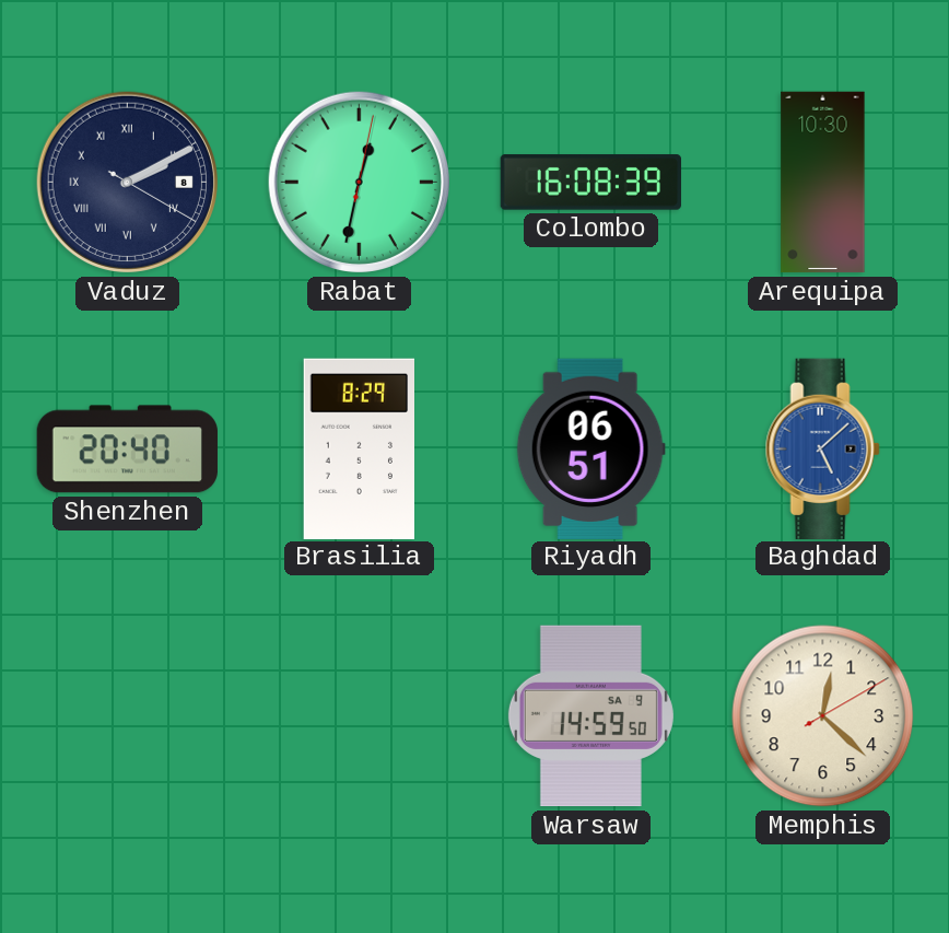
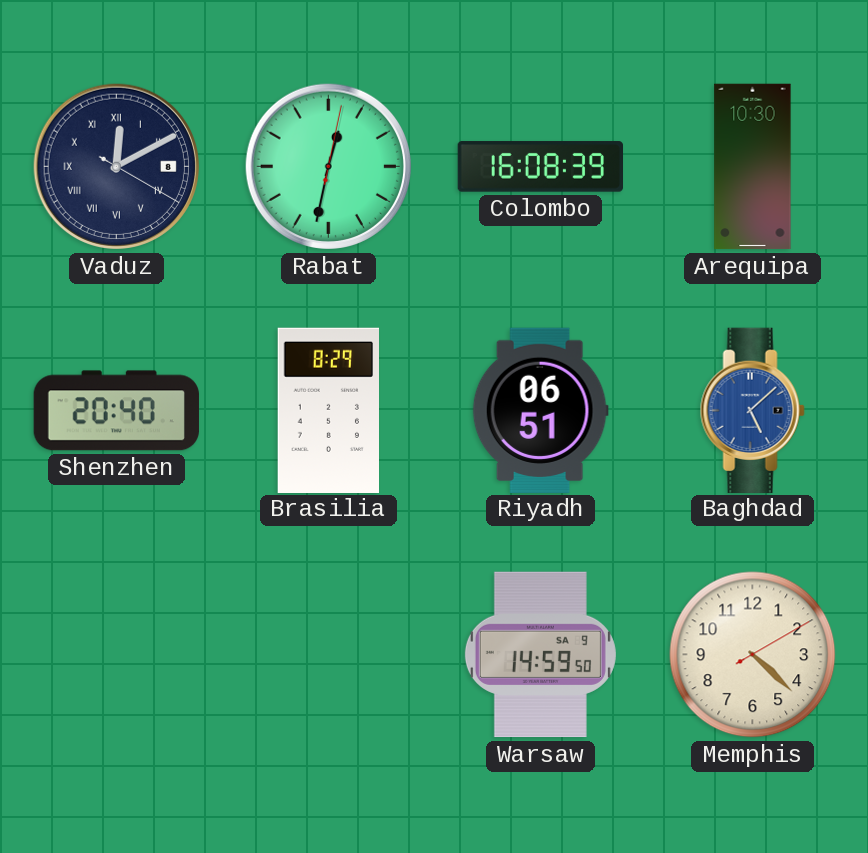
Vaduz: 2:10 -> 12:10 (116, 166)
Memphis: 12:22 -> 4:22 (753, 655)
